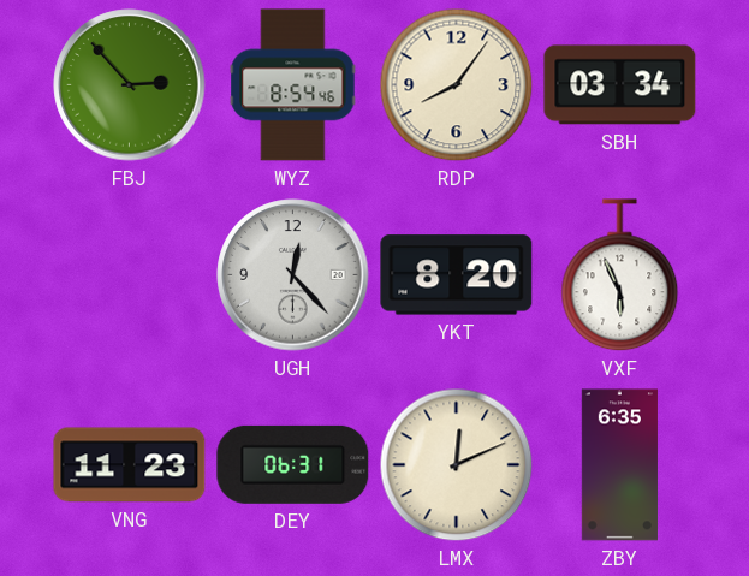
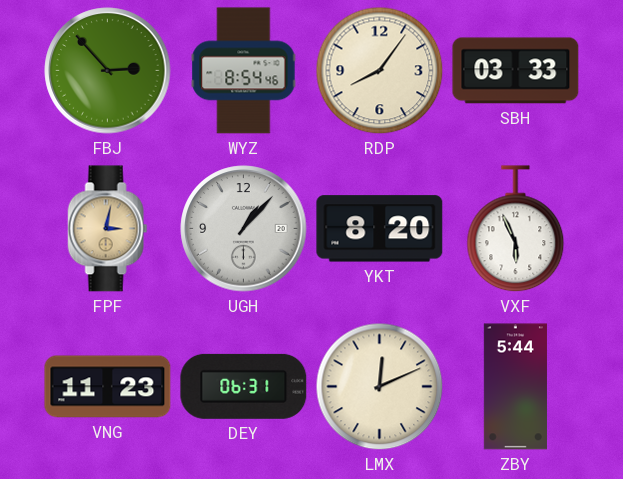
SBH: 03:34 -> 03:33 (516, 71)
FPF: none -> 3:02 (108, 229)
UGH: 12:23 -> 1:07 (244, 229)
ZBY: 6:35 -> 5:44 (515, 387)
